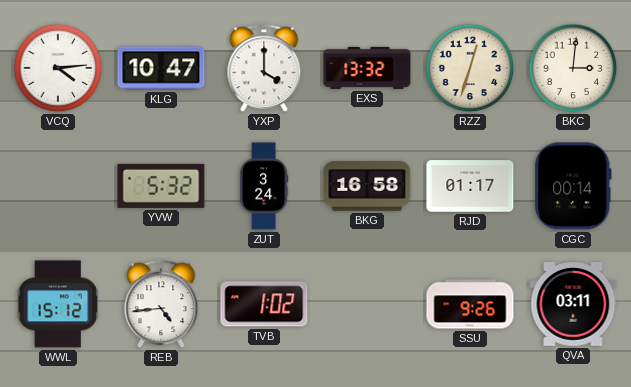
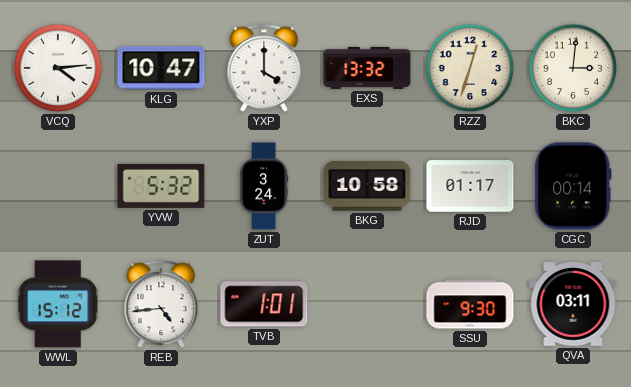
BKG: 16:58 -> 10:58 (367, 186)
TVB: 1:02 -> 1:01 (264, 304)
SSU: 9:26 -> 9:30 (470, 304)
